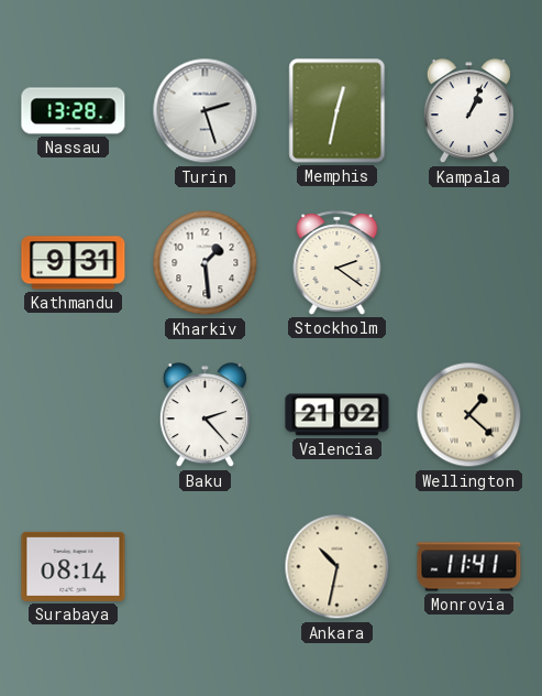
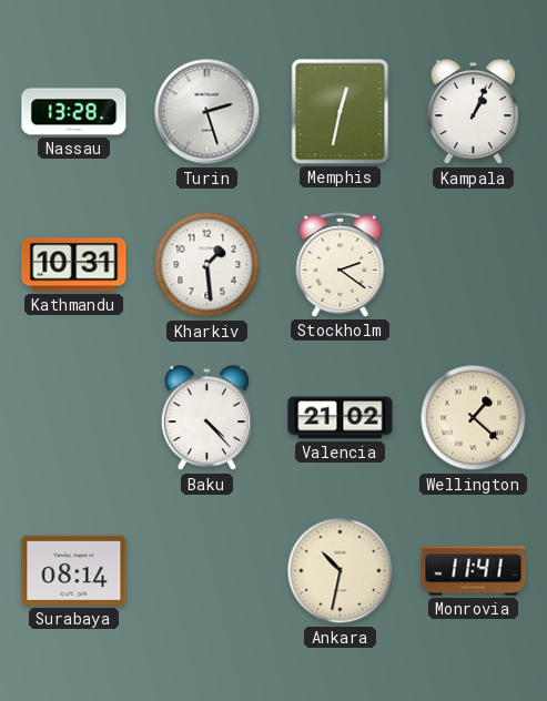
Kathmandu: 9:31 -> 10:31 (74, 265)
Baku: 2:23 -> 4:23 (206, 418)
